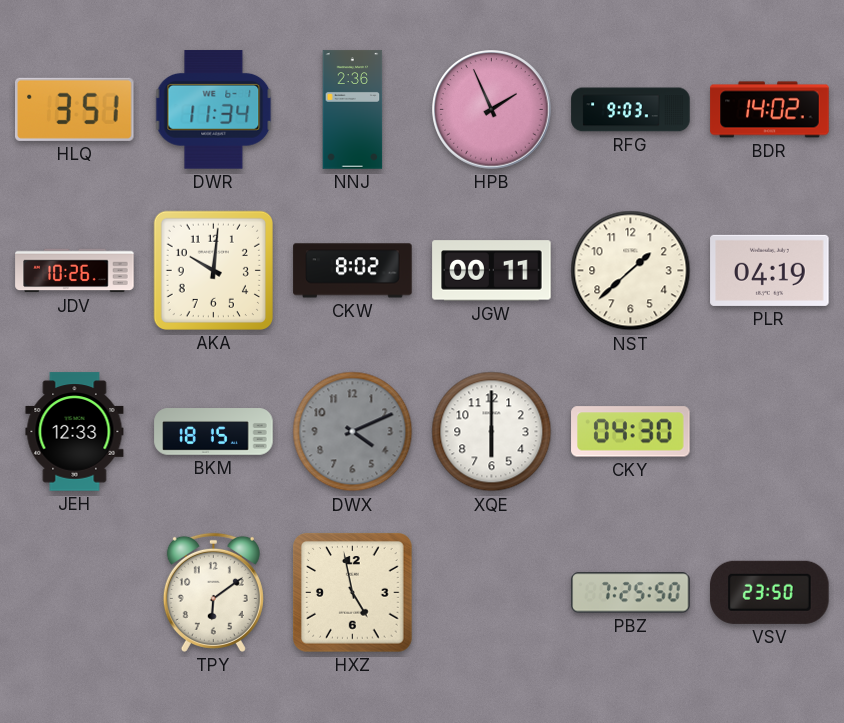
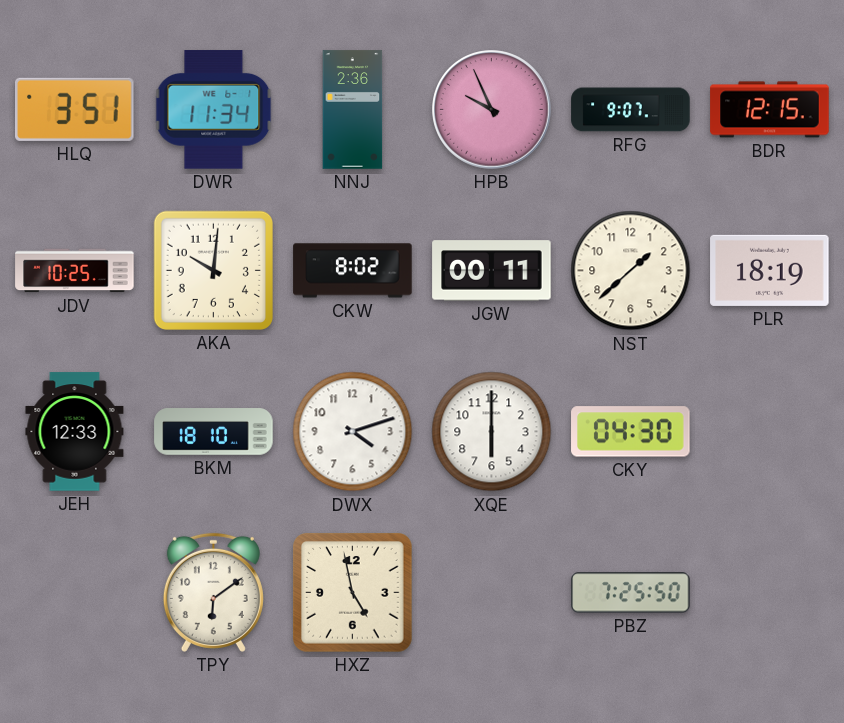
HPB: 1:56 -> 9:56 (492, 110)
RFG: 9:03 -> 9:07 (631, 110)
BDR: 14:02 -> 12:15 (770, 110)
JDV: 10:26 -> 10:25 (75, 271)
PLR: 04:19 -> 18:19 (770, 270)
BKM: 18:15 -> 18:10 (214, 432)
DWX: 4:11 -> 4:12 (353, 432)
DWX dial: grey -> white (353, 432)
VSV: 23:50 -> none (770, 592)
